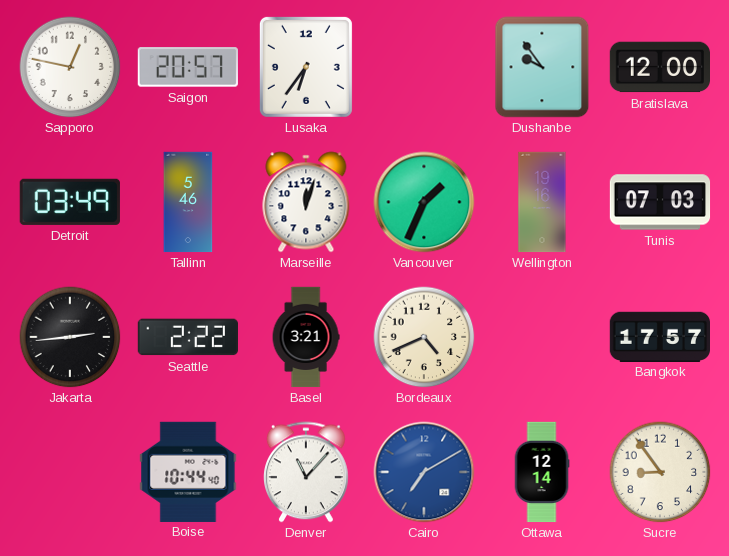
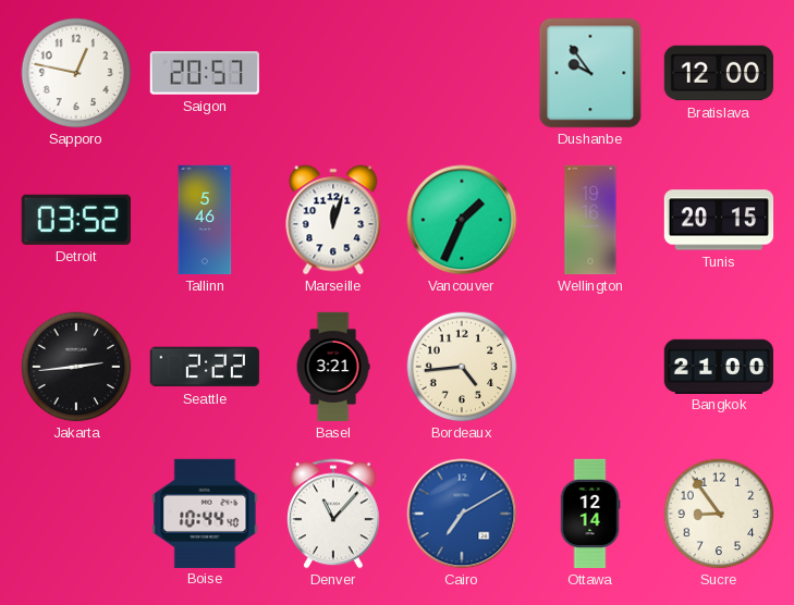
Lusaka: 6:36 -> none (306, 67)
Detroit: 03:49 -> 03:52 (76, 220)
Tunis: 07:03 -> 20:15 (719, 220)
Bordeaux: 4:41 -> 4:44 (462, 367)
Bangkok: 17:57 -> 21:00 (718, 366)
